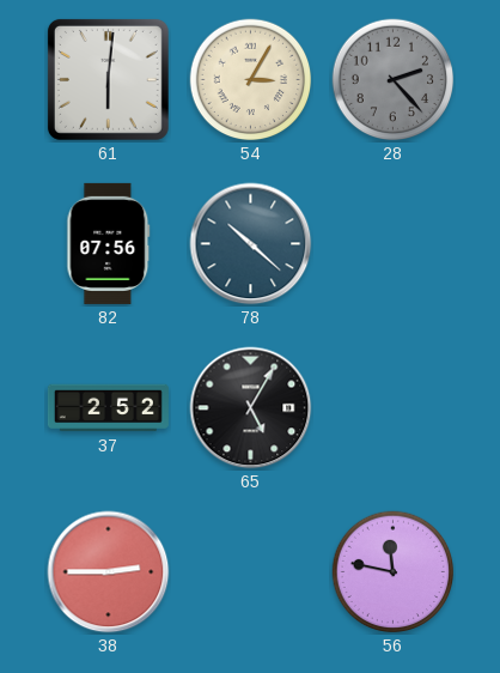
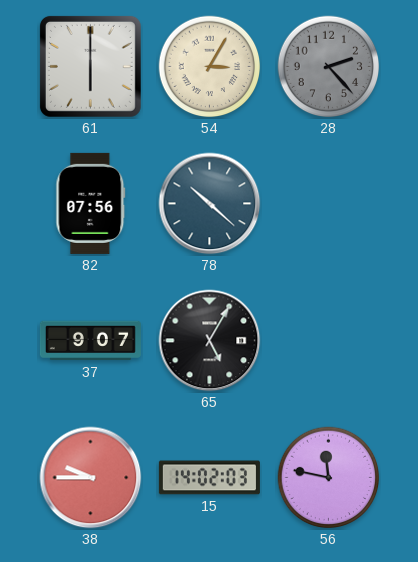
61: 6:01 -> 6:00 (90, 66)
37: 2:52 -> 9:07 (90, 341)
38: 2:45 -> 9:45 (91, 478)
15: none -> 14:02 (209, 478)
